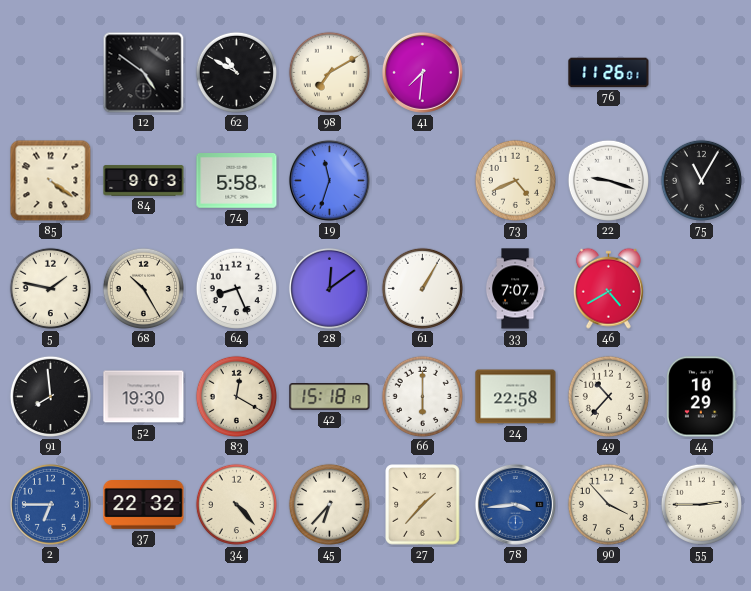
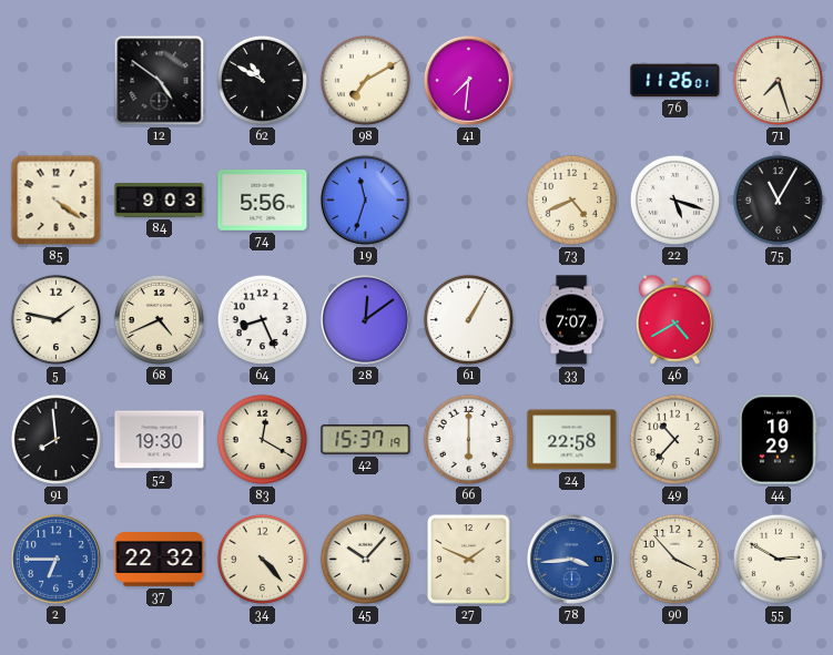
71: none -> 7:27 (778, 80)
74: 5:58 -> 5:56 (263, 201)
22: 9:18 -> 5:18 (674, 199)
68: 10:25 -> 4:41 (159, 319)
42: 15:18 -> 15:37 (366, 440)
45: 6:37 -> 10:07 (365, 559)
27: 1:37 -> 1:49 (469, 560)
55: 2:45 -> 2:50 (778, 559)
